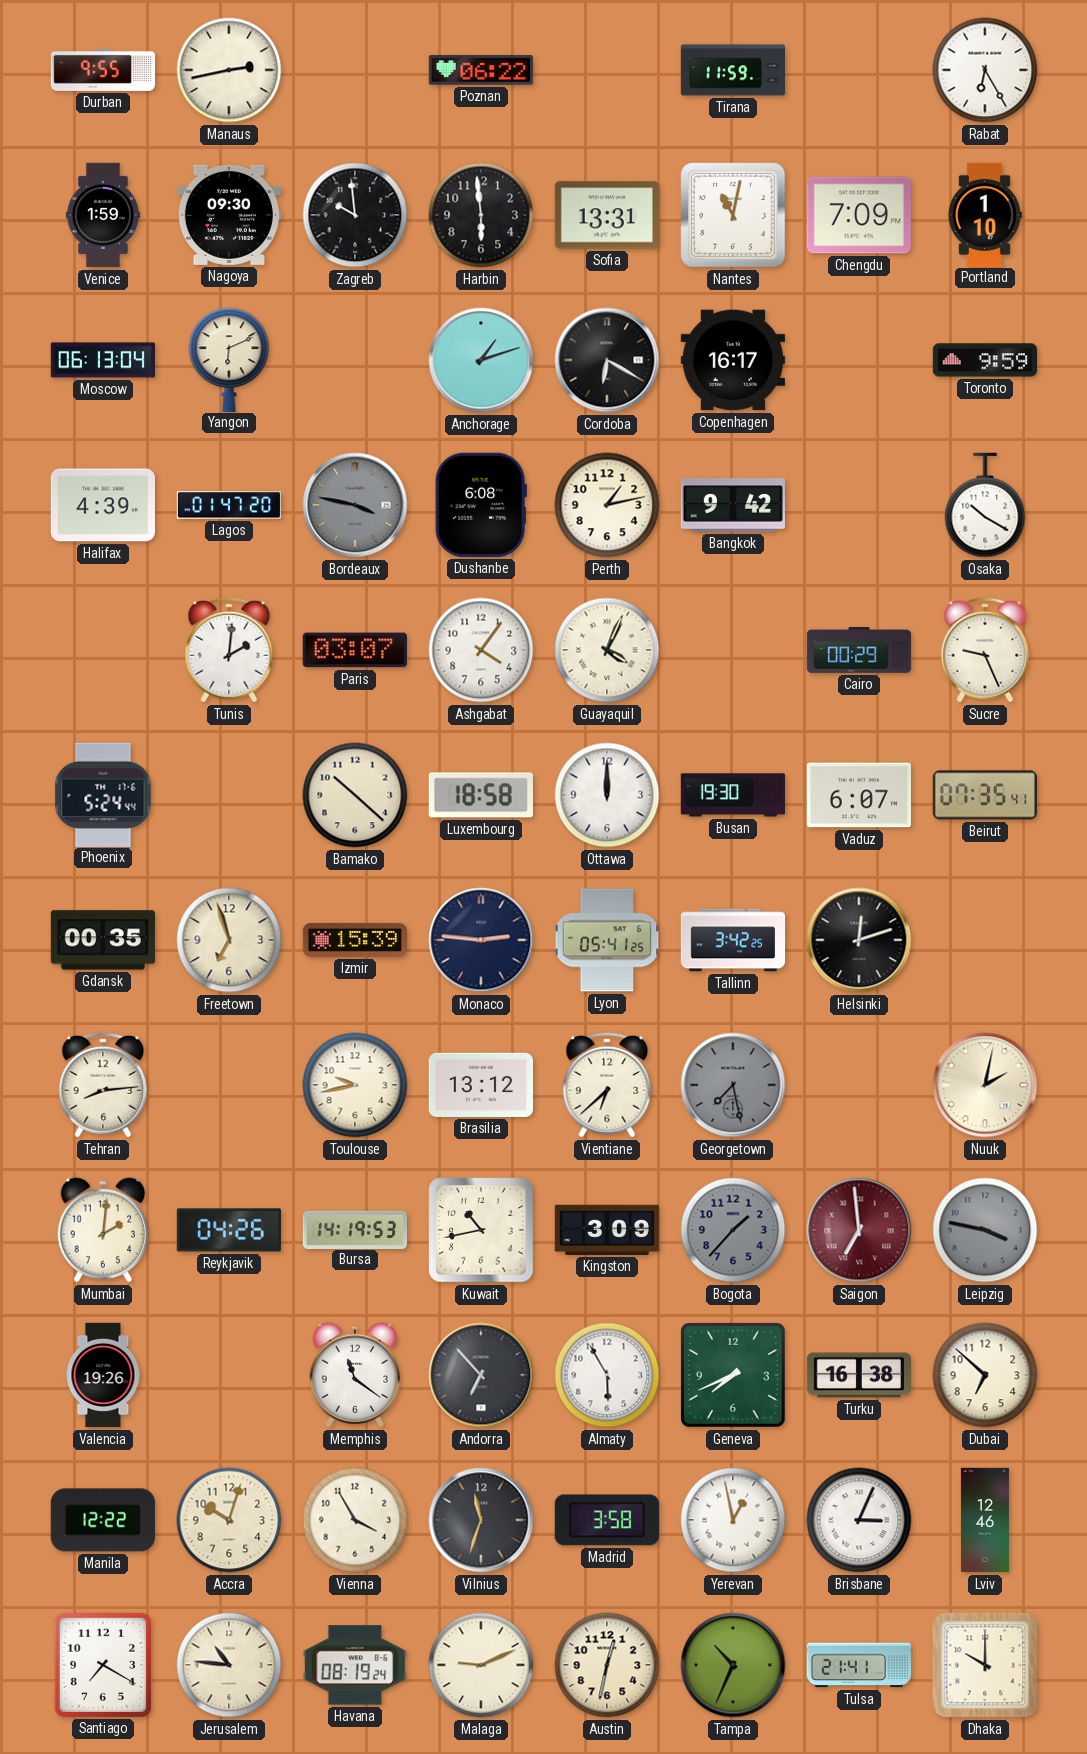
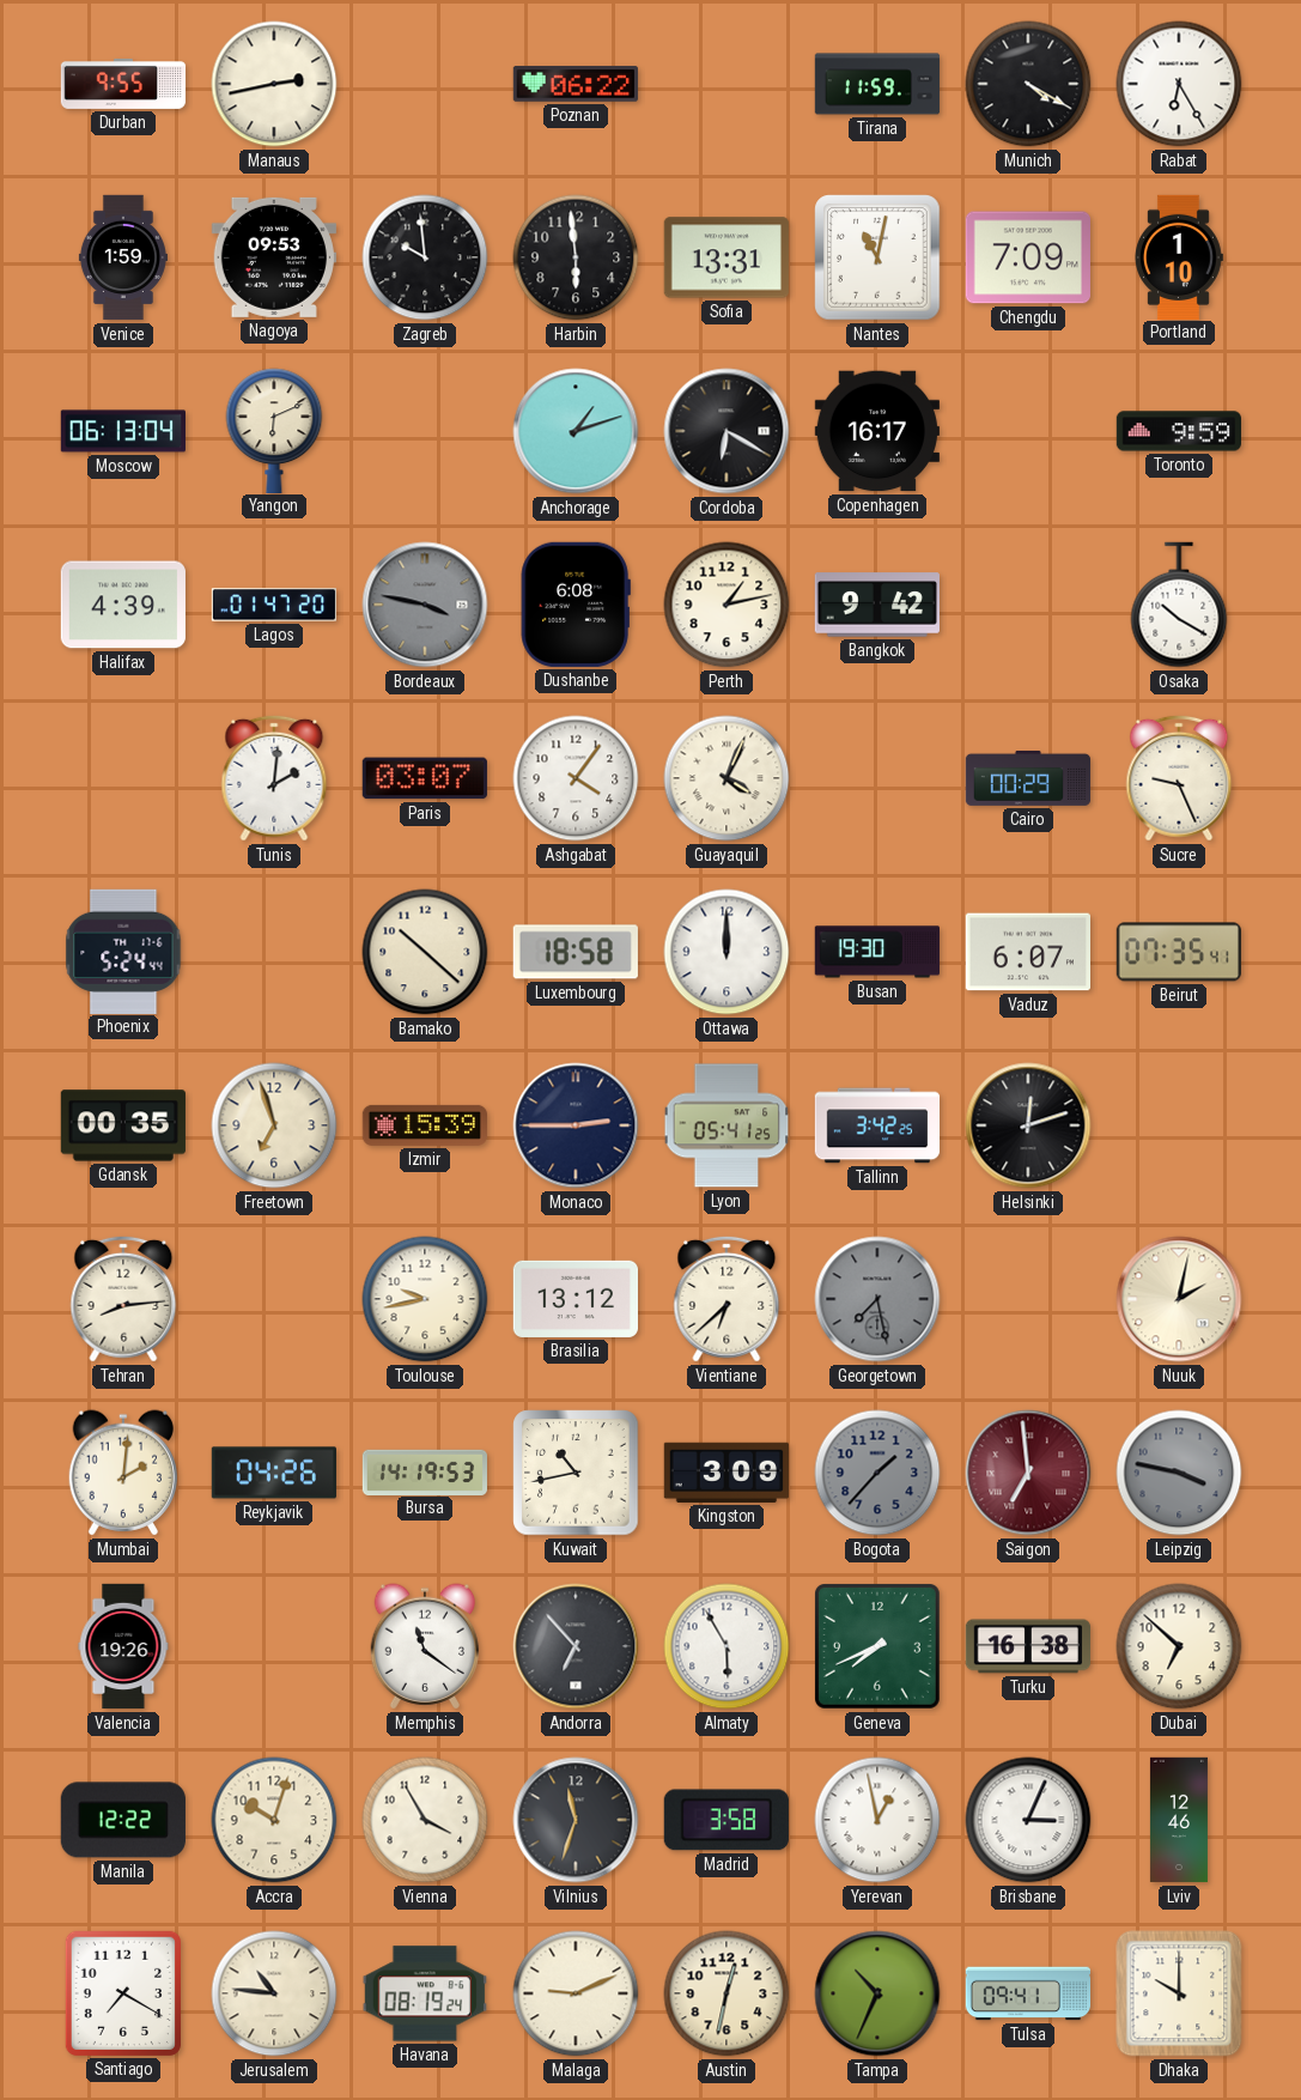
Munich: none -> 4:20 (1028, 84)
Nagoya: 09:30 -> 09:53 (274, 257)
Monaco: 2:46 -> 2:45 (576, 1125)
Tulsa: 21:41 -> 09:41 (1028, 1993)
